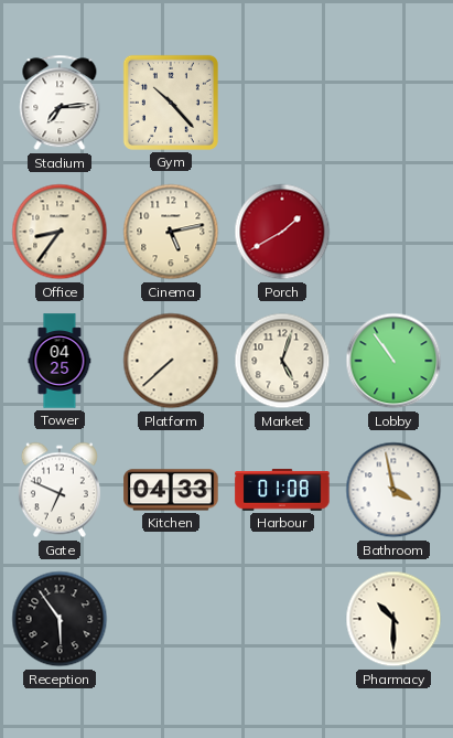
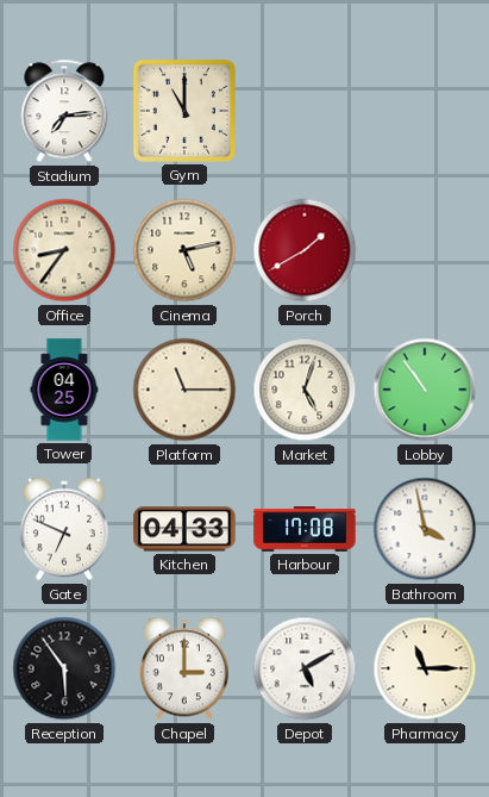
Gym: 10:23 -> 11:00 (184, 111)
Platform: 7:38 -> 11:15 (184, 390)
Harbour: 01:08 -> 17:08 (305, 530)
Chapel: none -> 3:00 (184, 668)
Depot: none -> 5:10 (305, 668)
Pharmacy: 10:30 -> 11:15 (425, 668)
